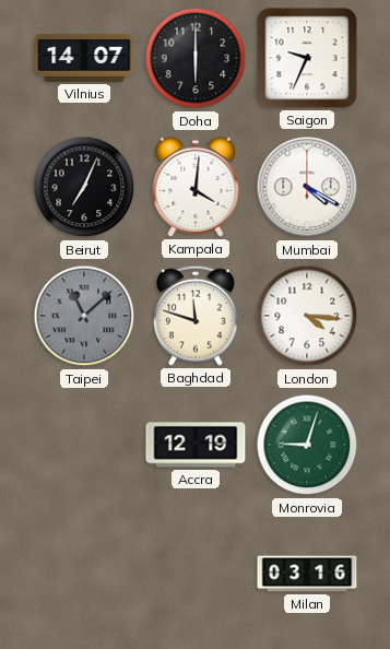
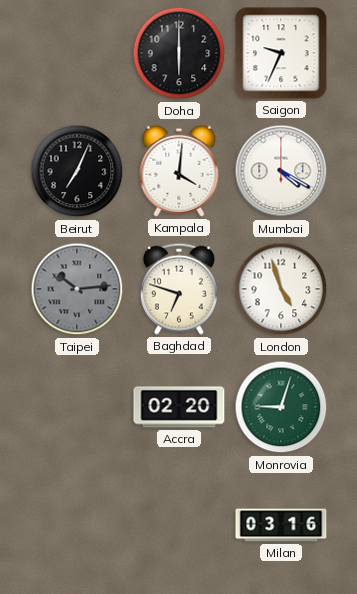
Vilnius: 14:07 -> none (84, 58)
Taipei: 11:08 -> 10:14 (77, 289)
Baghdad: 11:48 -> 6:48 (180, 289)
London: 4:16 -> 4:57 (281, 289)
Accra: 12:19 -> 02:20 (179, 407)
